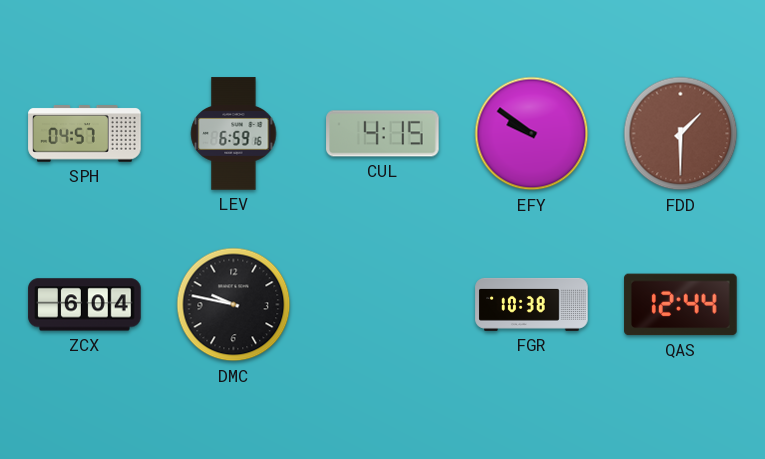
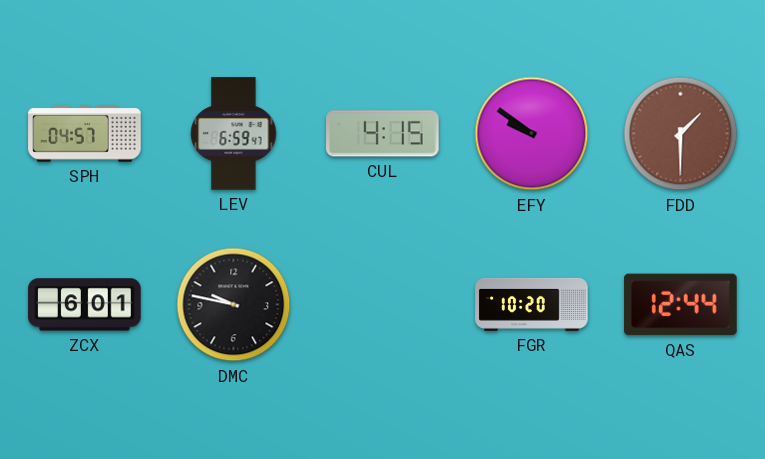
LEV: 6:59:16 -> 6:59:47 (234, 134)
ZCX: 6:04 -> 6:01 (85, 305)
FGR: 10:38 -> 10:20 (532, 304)
